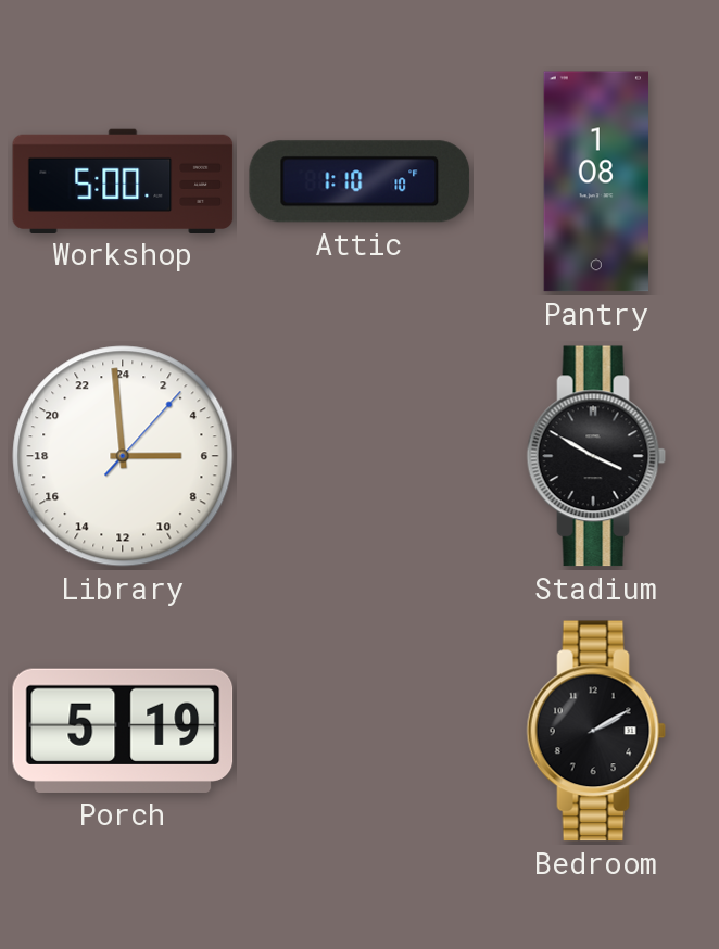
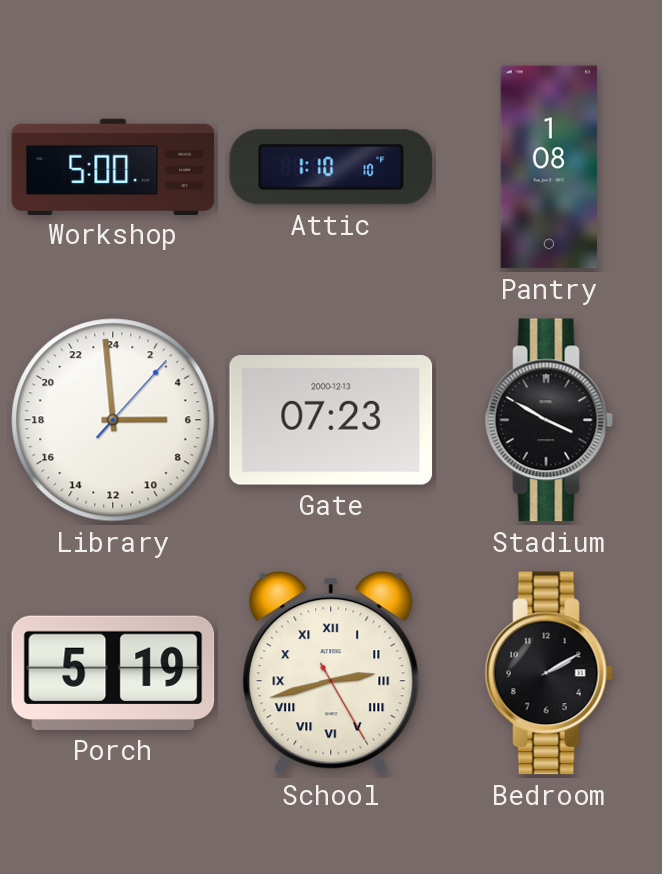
Gate: none -> 07:23 (331, 421)
School: none -> 2:42 (331, 673)
